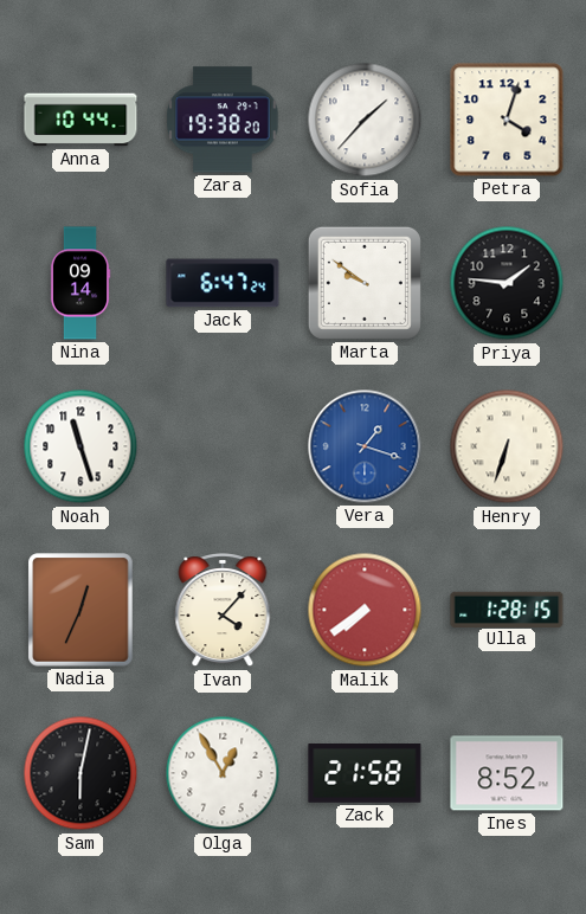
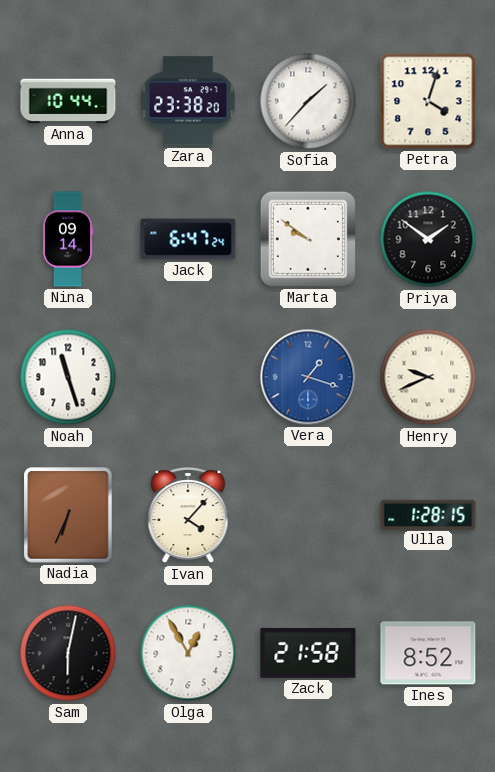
Zara: 19:38 -> 23:38 (188, 101)
Priya: 1:46 -> 1:51 (428, 239)
Henry: 6:33 -> 9:41 (428, 377)
Nadia: 12:34 -> 6:34 (68, 515)
Malik: 7:39 -> none (365, 610)
